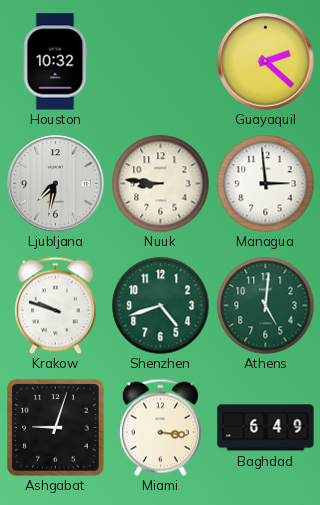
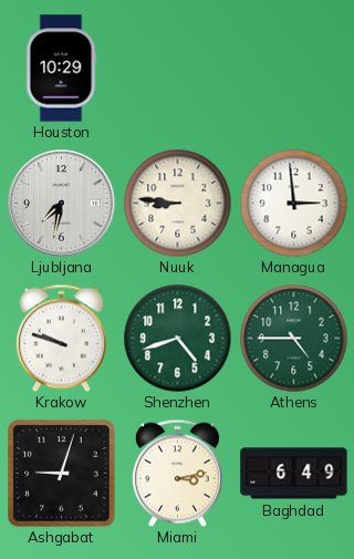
Houston: 10:32 -> 10:29 (61, 69)
Guayaquil: 2:22 -> none (266, 62)
Athens: 5:01 -> 4:45 (293, 338)
Miami: 3:16 -> 3:13 (177, 473)
